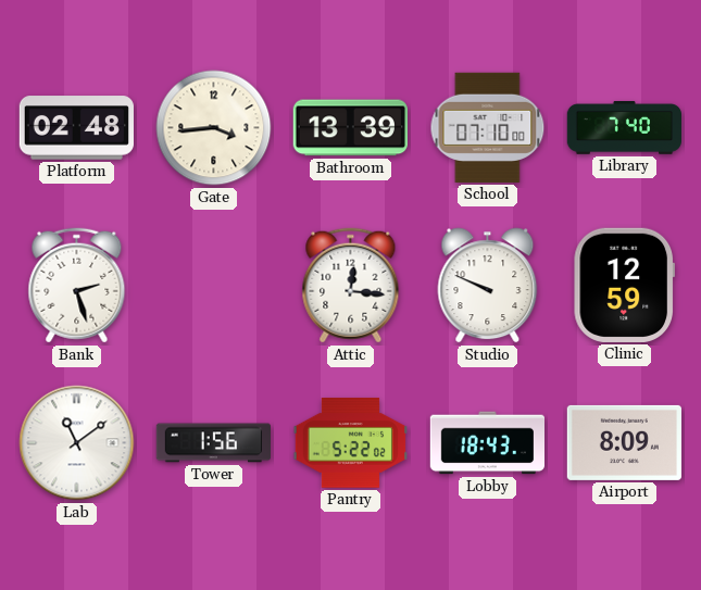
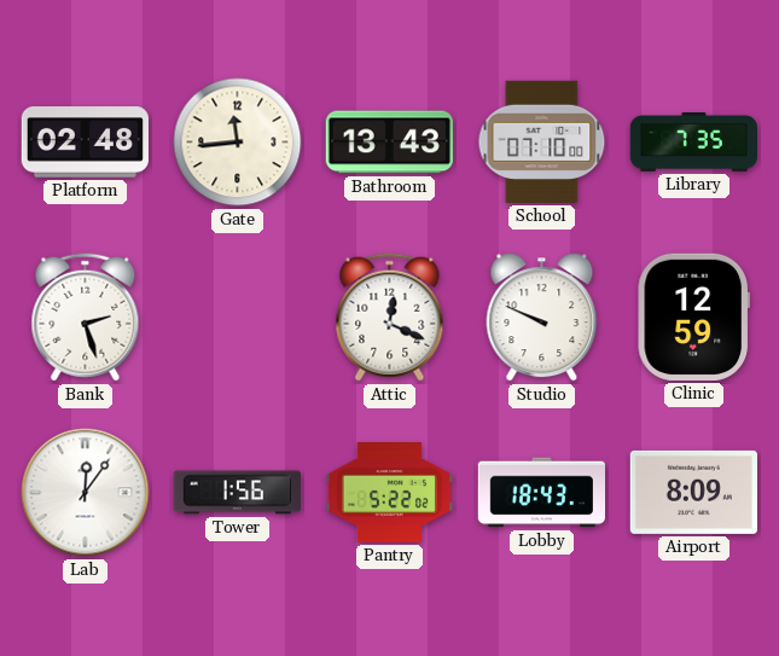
Gate: 3:44 -> 11:44 (238, 143)
Bathroom: 13:39 -> 13:43 (389, 143)
Library: 7:40 -> 7:35 (693, 143)
Attic: 12:16 -> 12:19 (390, 318)
Lab: 11:09 -> 12:06 (86, 493)
